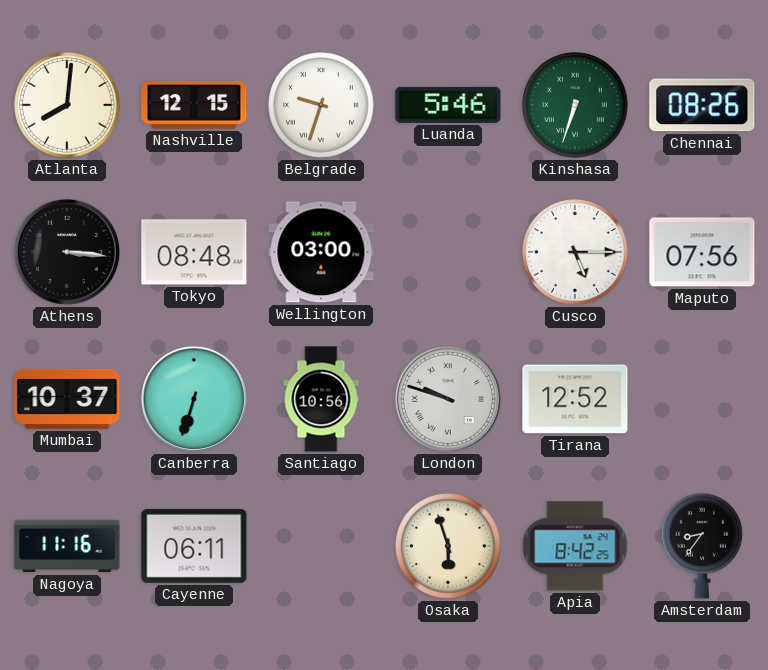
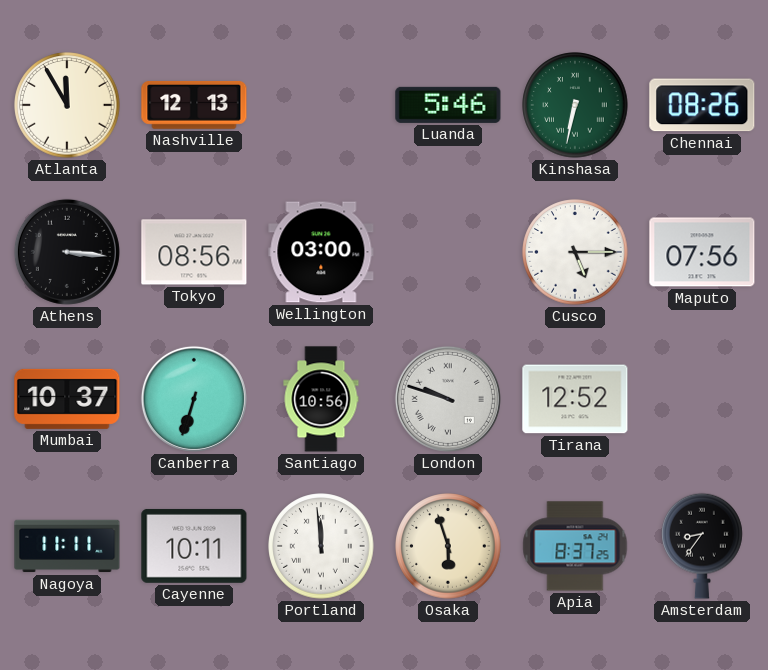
Atlanta: 8:01 -> 11:55 (67, 105)
Nashville: 12:15 -> 12:13 (194, 105)
Belgrade: 9:33 -> none (321, 105)
Kinshasa: 6:33 -> 6:32 (575, 105)
Tokyo: 08:48 -> 08:56 (194, 252)
Nagoya: 11:16 -> 11:11 (67, 546)
Cayenne: 06:11 -> 10:11 (194, 546)
Portland: none -> 11:59 (321, 546)
Apia: 8:42 -> 8:37 (575, 546)
